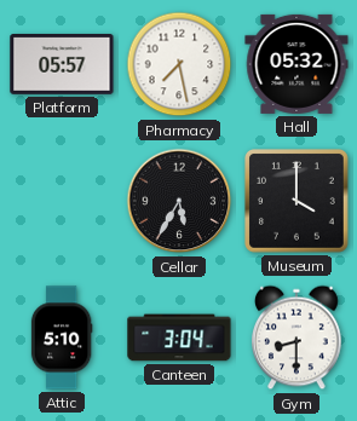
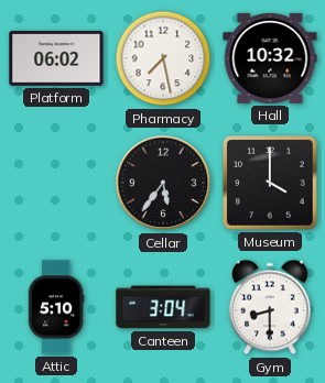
Platform: 05:57 -> 06:02 (56, 59)
Hall: 05:32 -> 10:32 (270, 58)
Cellar: 5:35 -> 5:36 (163, 183)
